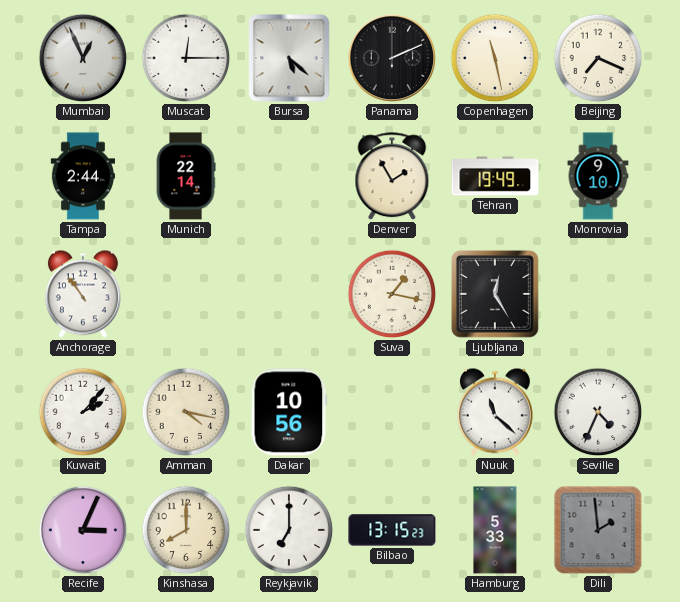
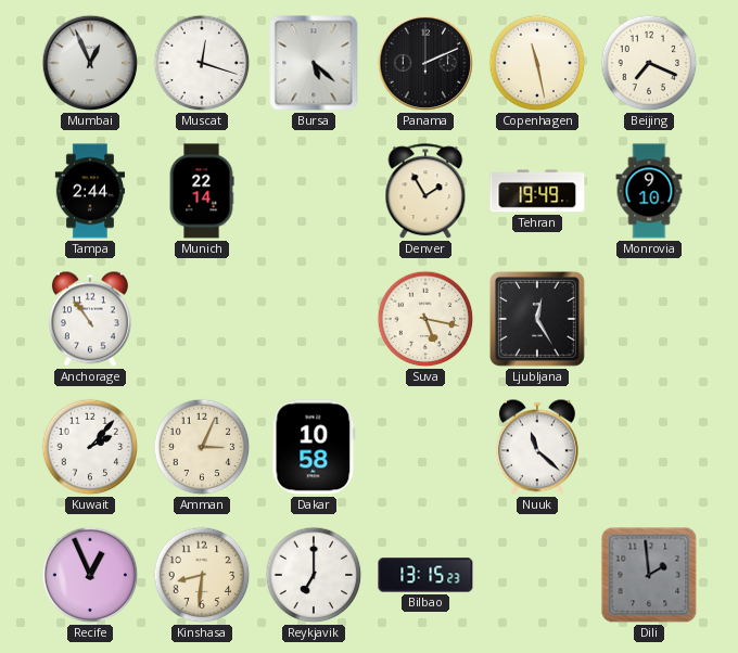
Muscat: 12:15 -> 12:18 (202, 63)
Suva: 1:17 -> 5:17 (425, 319)
Amman: 4:17 -> 3:04 (202, 447)
Dakar: 10:56 -> 10:58 (314, 447)
Seville: 4:34 -> none (598, 412)
Recife: 3:04 -> 12:56 (90, 575)
Kinshasa: 8:00 -> 8:31 (202, 575)
Hamburg: 5:33 -> none (495, 530)
